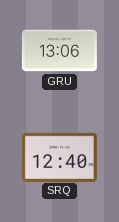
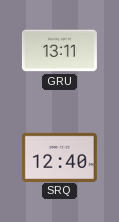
GRU: 13:06 -> 13:11 (59, 51)
